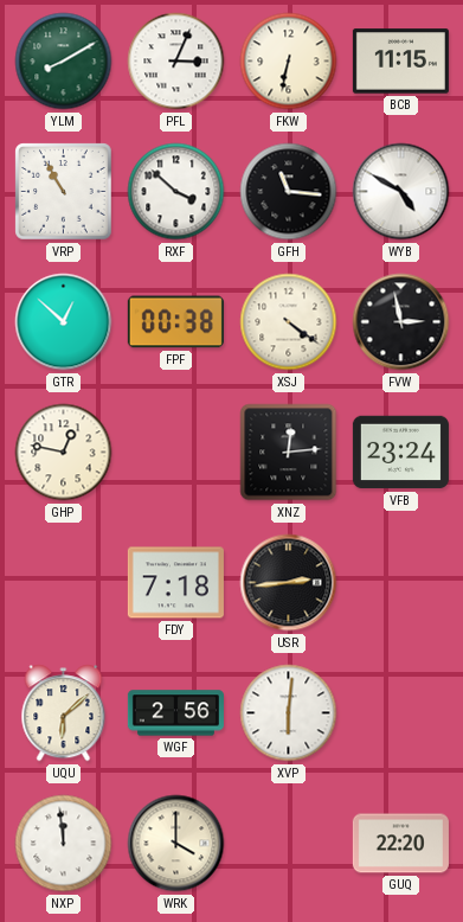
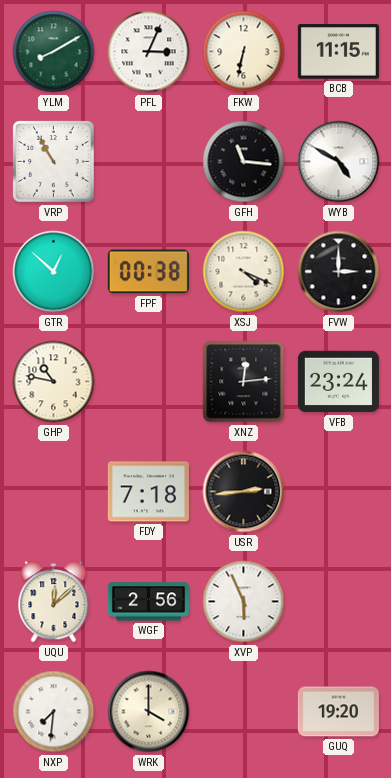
RXF: 3:52 -> none (176, 192)
XSJ: 4:21 -> 4:19 (244, 272)
FVW: 2:58 -> 3:00 (339, 272)
GHP: 12:47 -> 10:47 (54, 382)
UQU: 6:08 -> 12:08 (54, 602)
XVP: 6:01 -> 5:56 (244, 602)
NXP: 11:59 -> 7:31 (54, 712)
GUQ: 22:20 -> 19:20 (338, 712)
